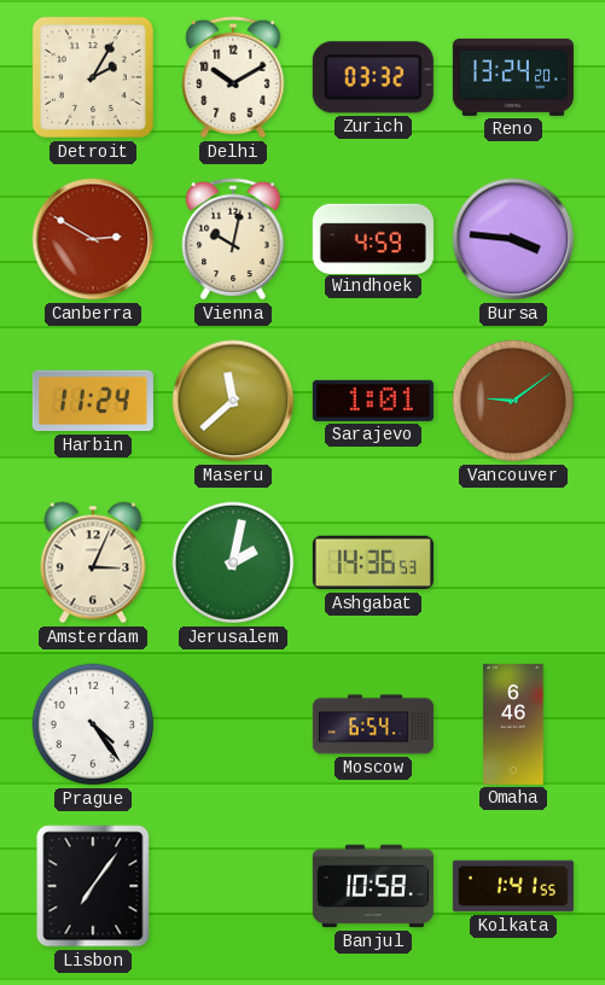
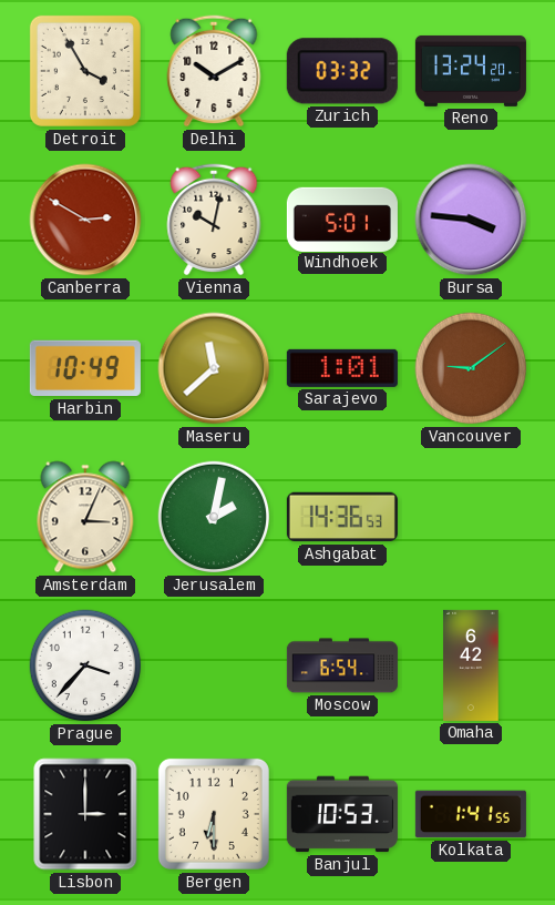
Detroit: 2:05 -> 3:55 (85, 71)
Windhoek: 4:59 -> 5:01 (342, 218)
Harbin: 11:24 -> 10:49 (85, 368)
Prague: 4:24 -> 3:37 (85, 665)
Omaha: 6:46 -> 6:42 (471, 665)
Lisbon: 7:06 -> 3:00 (85, 814)
Bergen: none -> 6:30 (214, 814)
Banjul: 10:58 -> 10:53 (342, 814)
